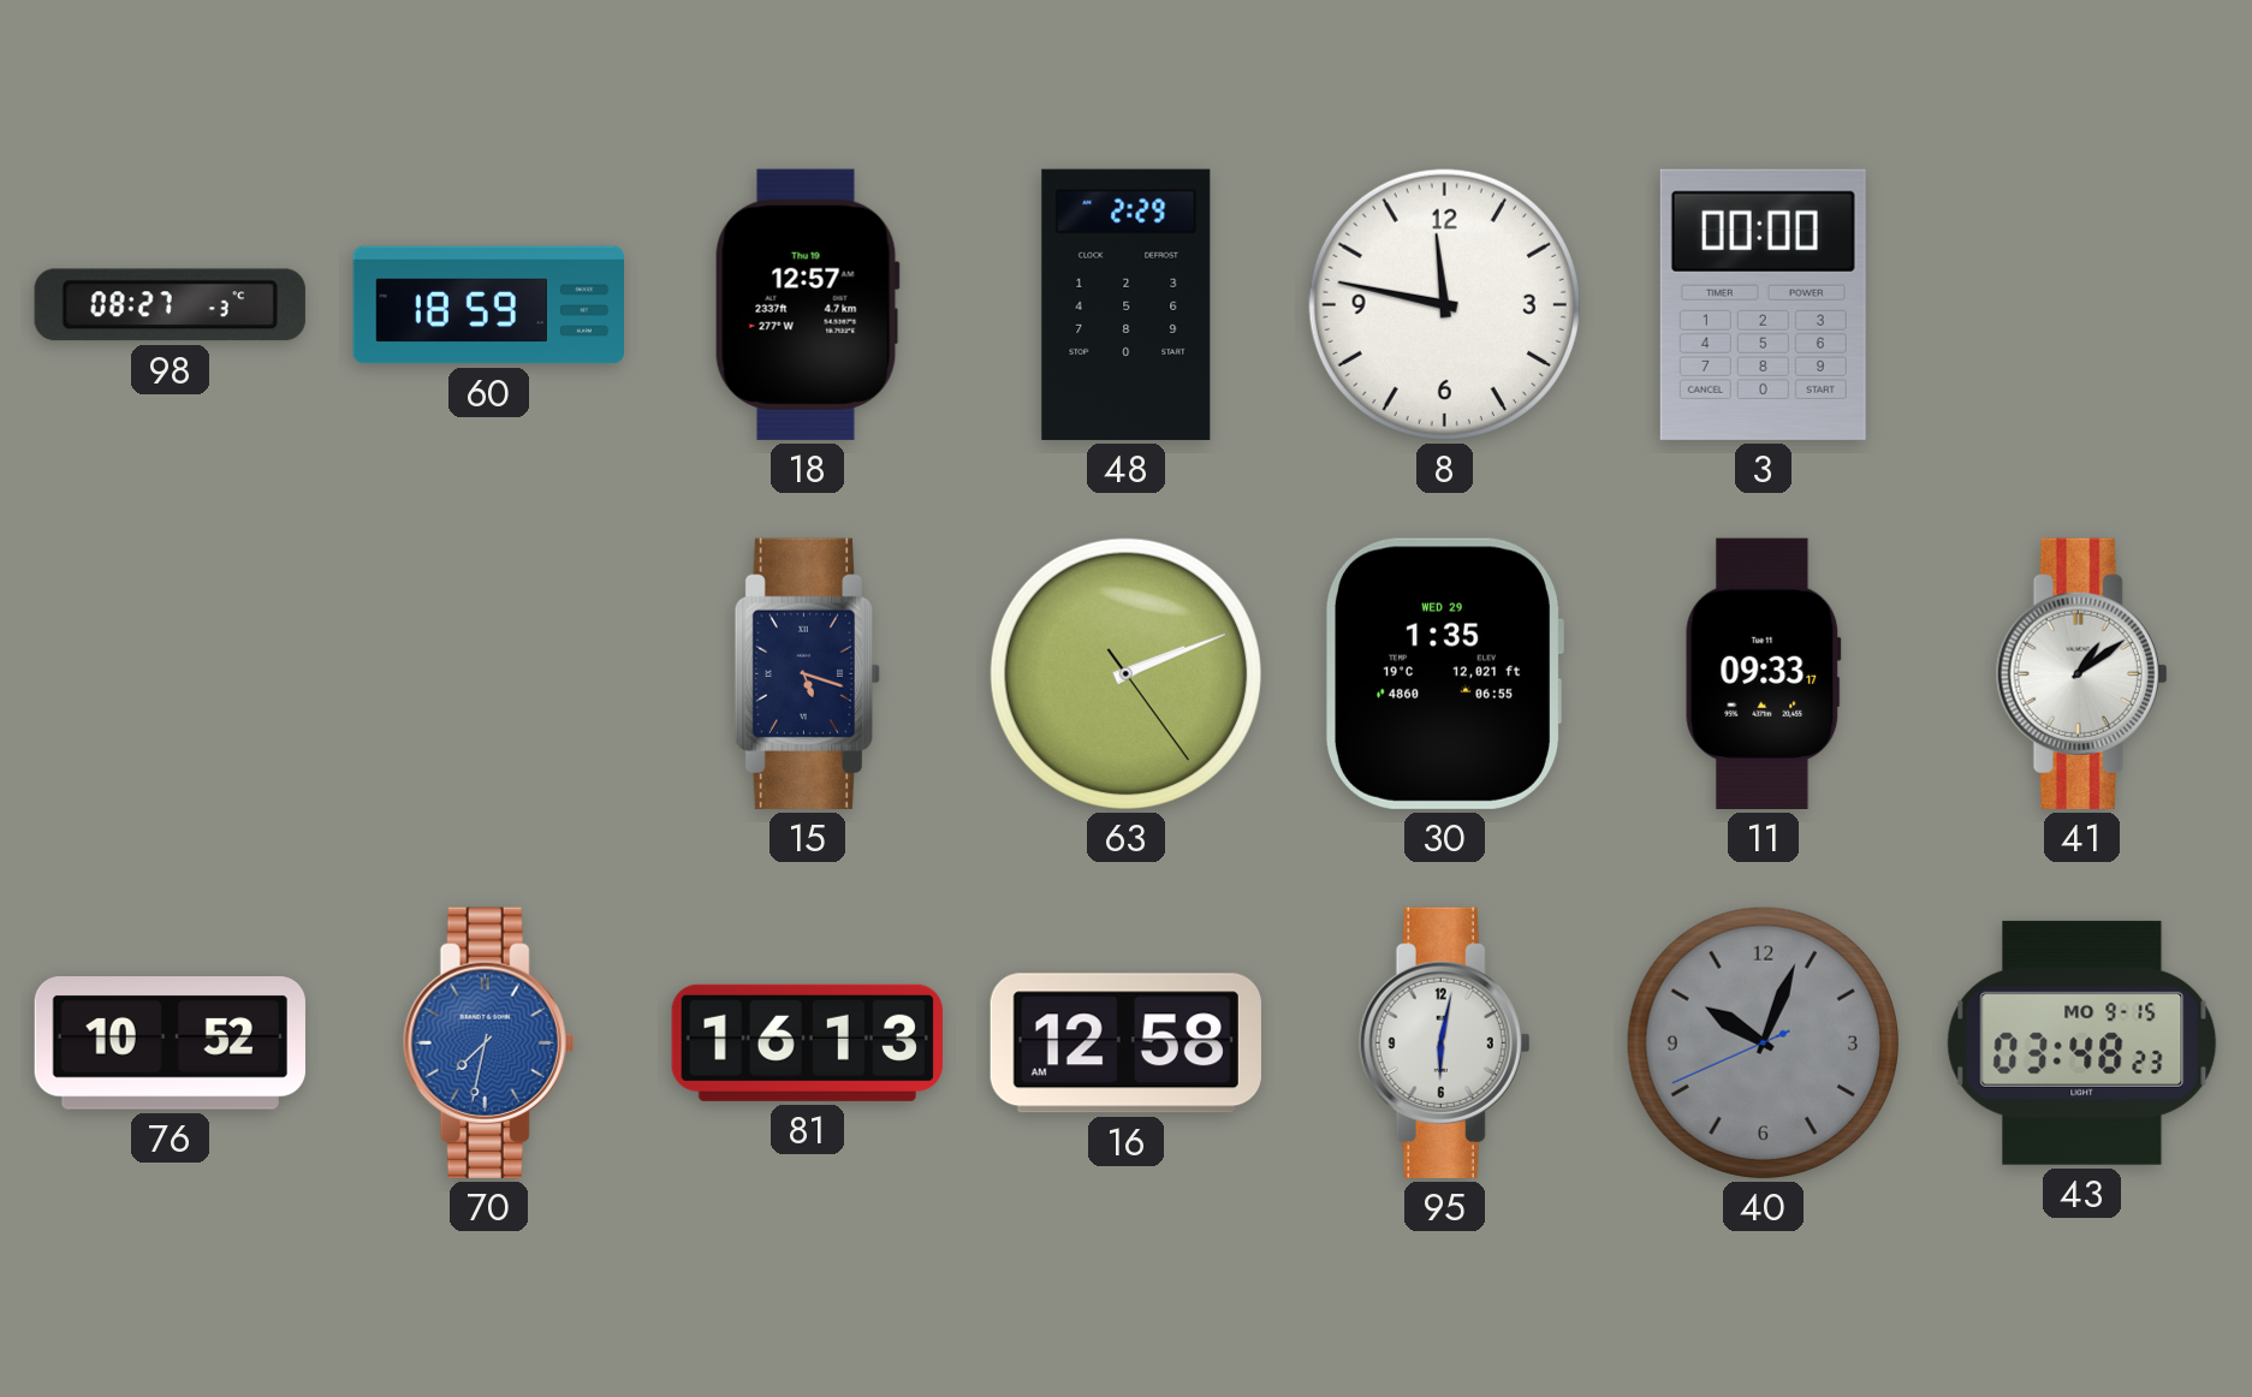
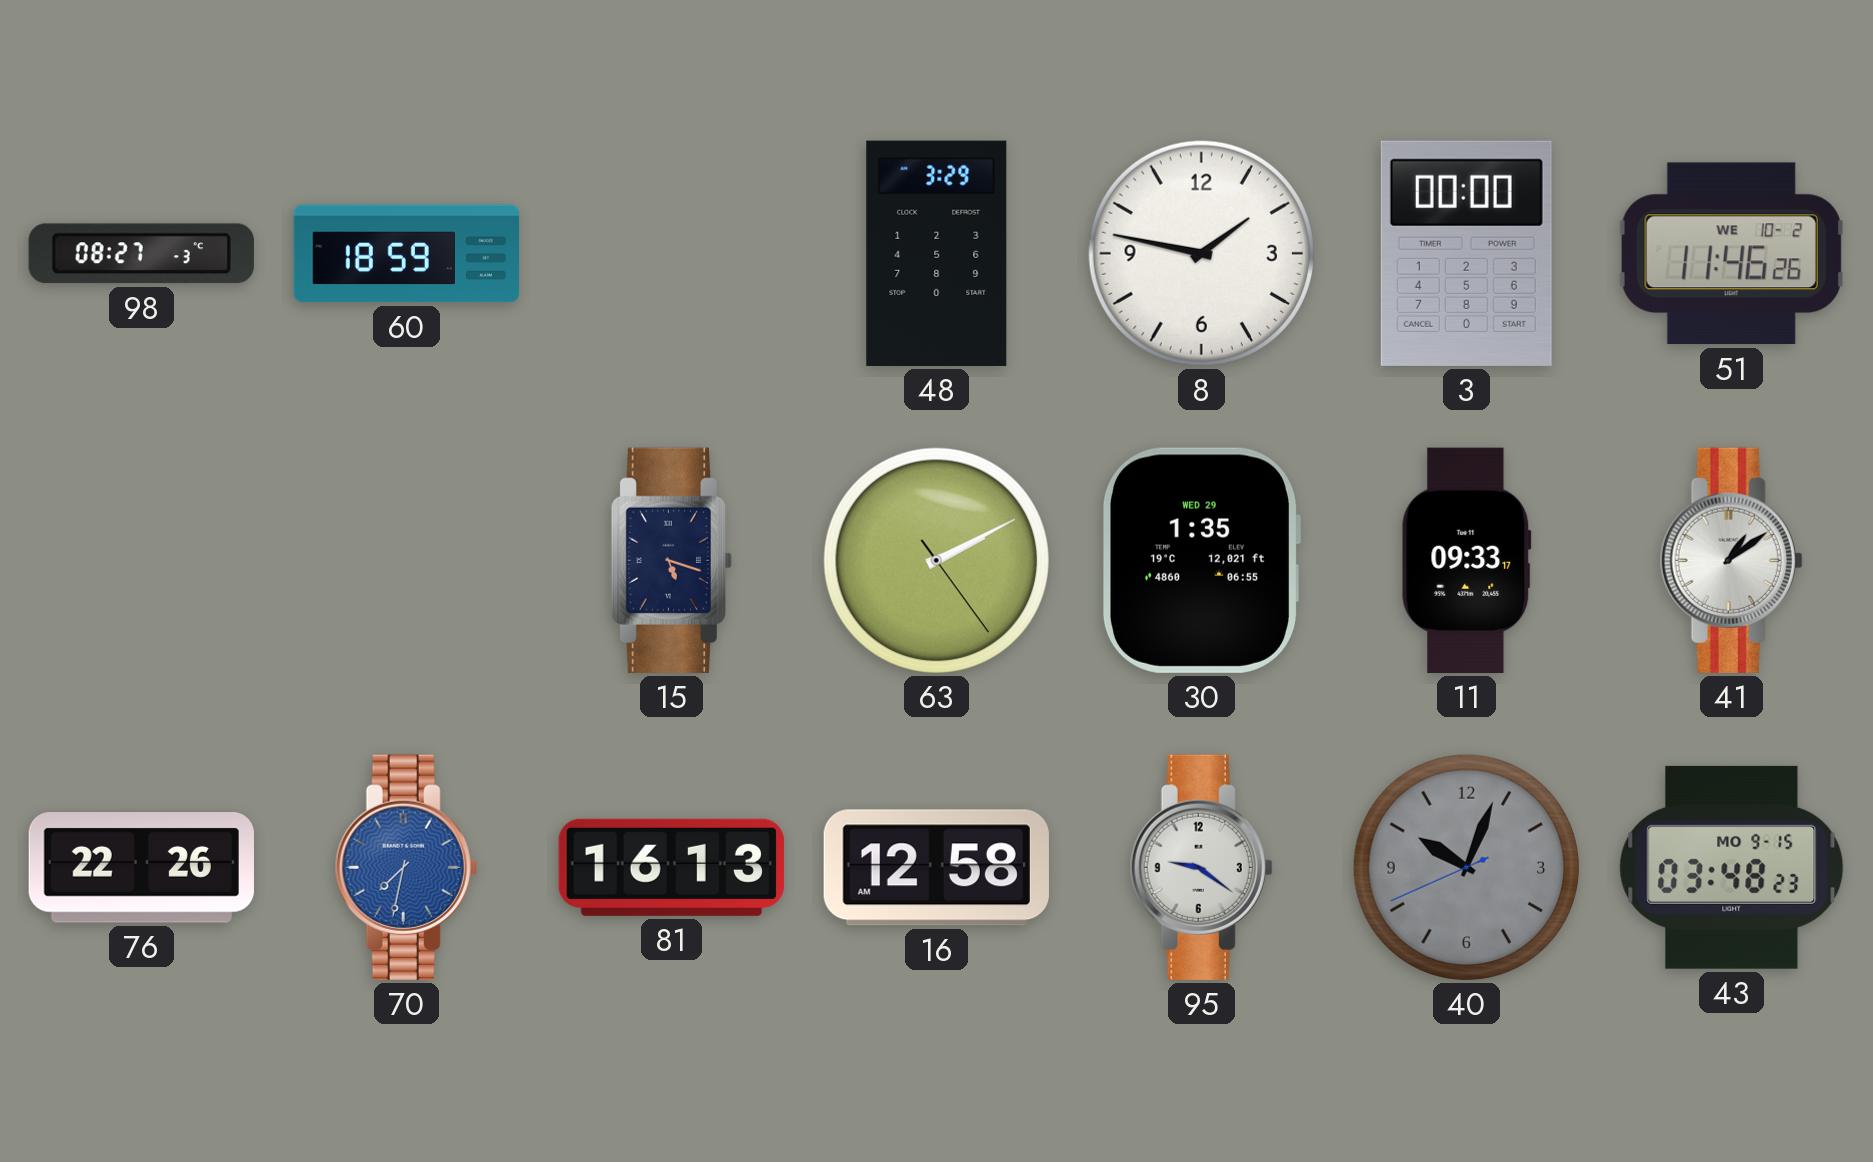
18: 12:57 -> none (807, 304)
48: 2:29 -> 3:29 (937, 253)
8: 11:47 -> 1:47 (1201, 253)
51: none -> 11:46 (1731, 254)
63: 2:11 -> 2:10 (936, 560)
76: 10:52 -> 22:26 (141, 868)
95: 6:02 -> 9:21 (1201, 867)
